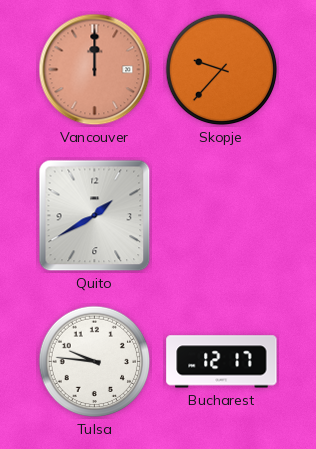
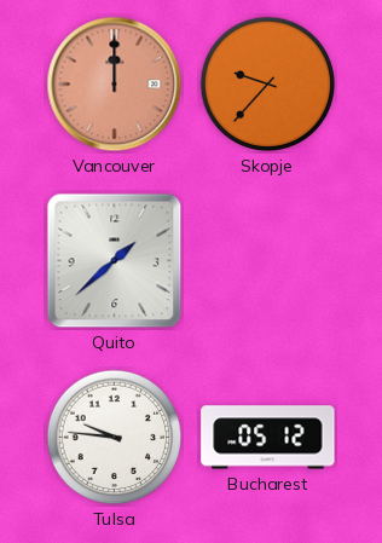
Quito: 1:40 -> 1:38 (115, 261)
Bucharest: 12:17 -> 05:12 (268, 438)
